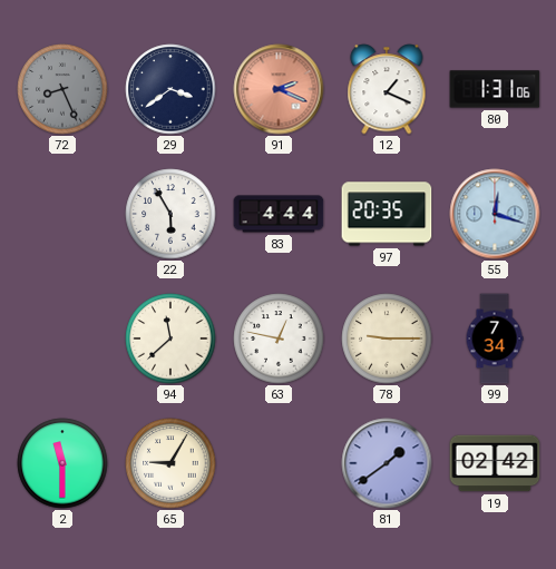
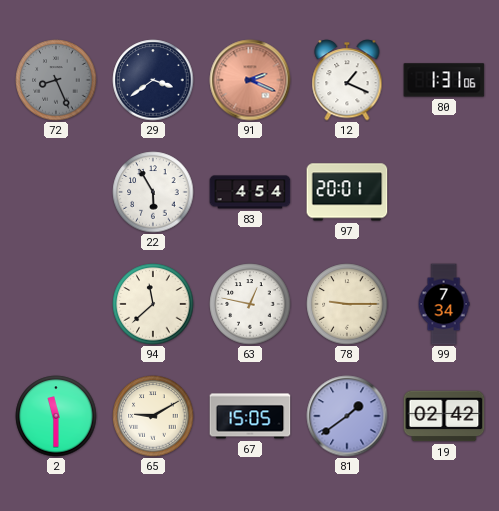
83: 4:44 -> 4:54 (250, 192)
97: 20:35 -> 20:01 (347, 192)
55: 12:18 -> none (495, 214)
65: 9:05 -> 9:10 (153, 416)
67: none -> 15:05 (250, 416)
